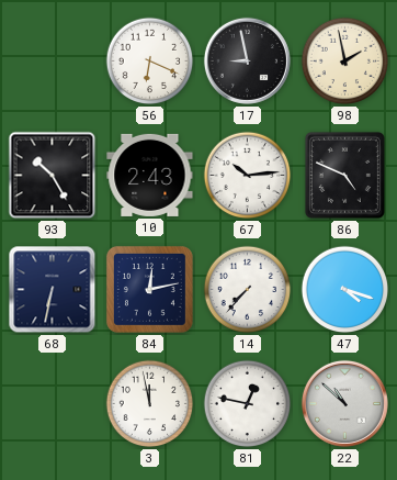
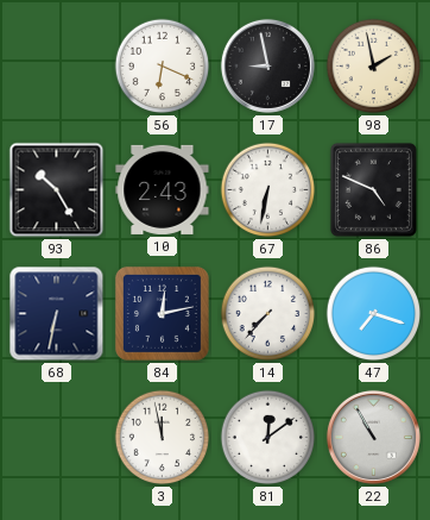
67: 10:14 -> 6:32 (268, 190)
47: 4:18 -> 7:18 (374, 314)
81: 12:47 -> 12:09 (268, 438)
22: 10:52 -> 10:55 (373, 437)
